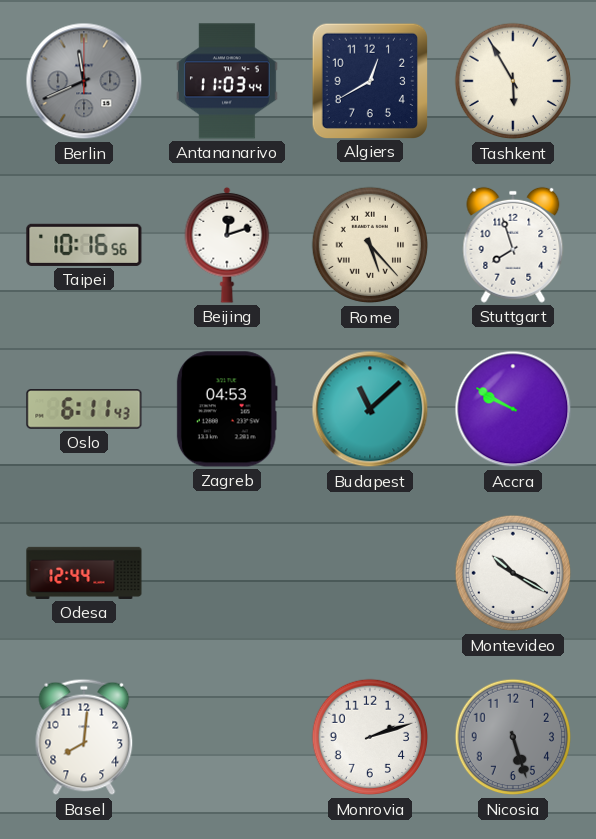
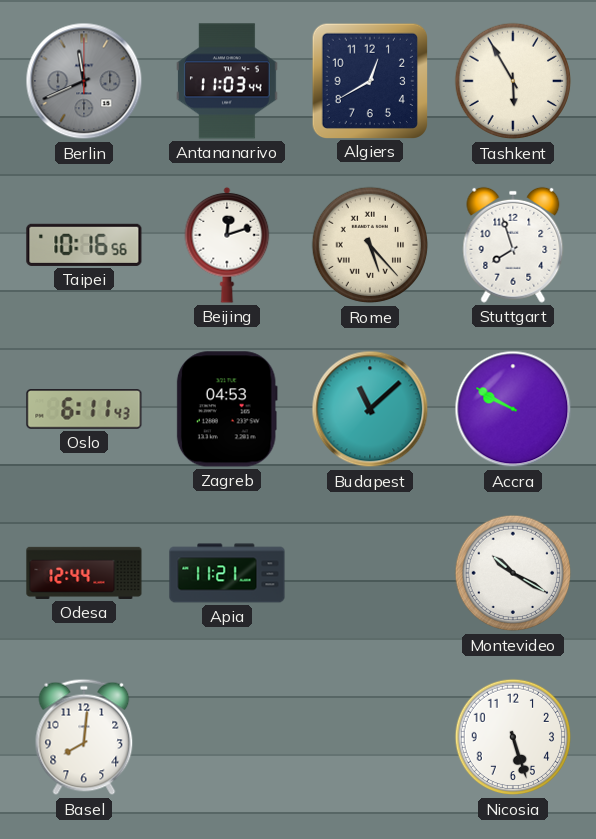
Apia: none -> 11:21 (227, 573)
Monrovia: 2:12 -> none (370, 737)
Nicosia dial: grey -> white (513, 737)
